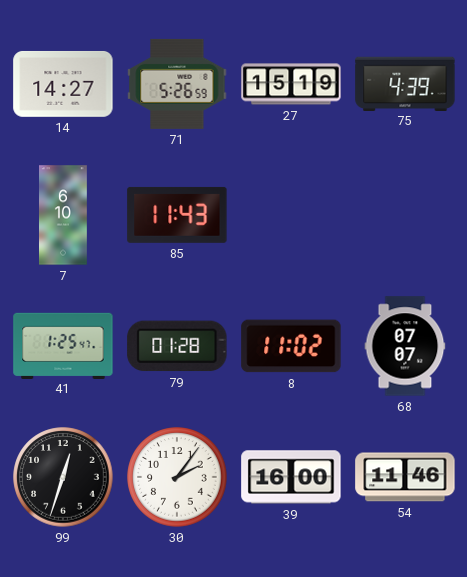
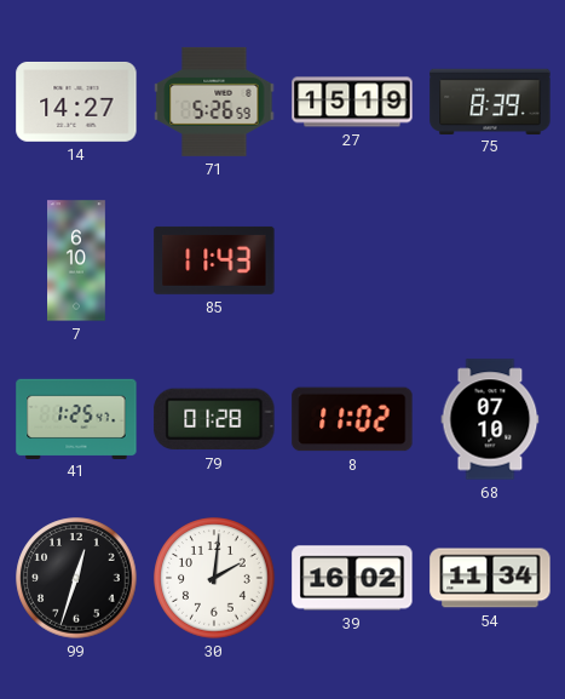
75: 4:39 -> 8:39 (490, 101)
68: 07:07 -> 07:10 (490, 419)
30: 2:06 -> 2:01 (214, 578)
39: 16:00 -> 16:02 (352, 578)
54: 11:46 -> 11:34 (490, 578)
